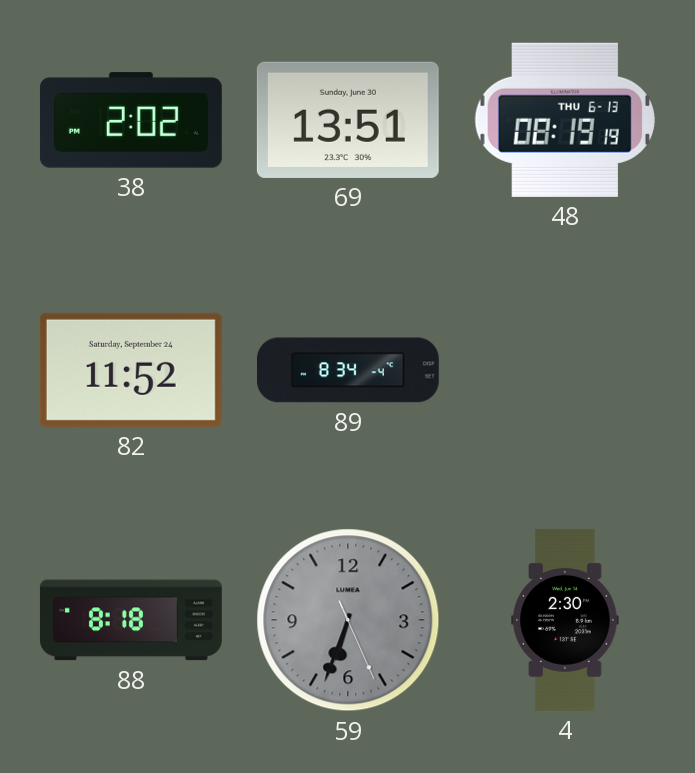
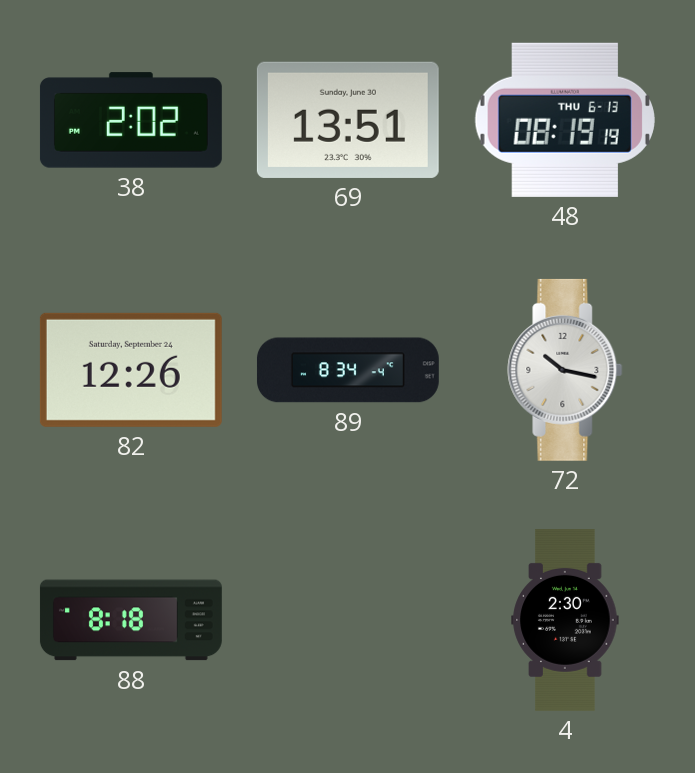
82: 11:52 -> 12:26 (131, 370)
72: none -> 10:17 (565, 370)
59: 6:33 -> none (348, 620)
